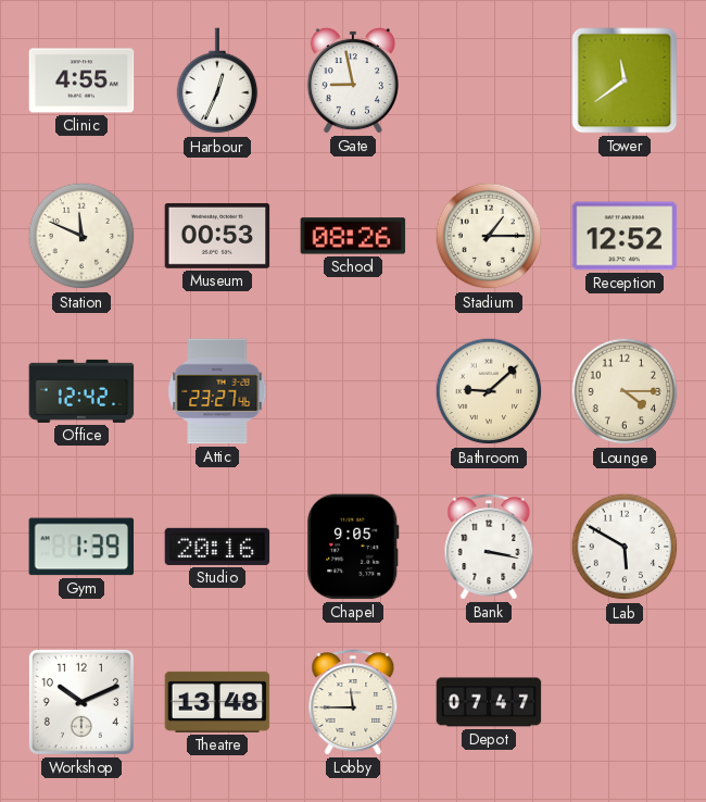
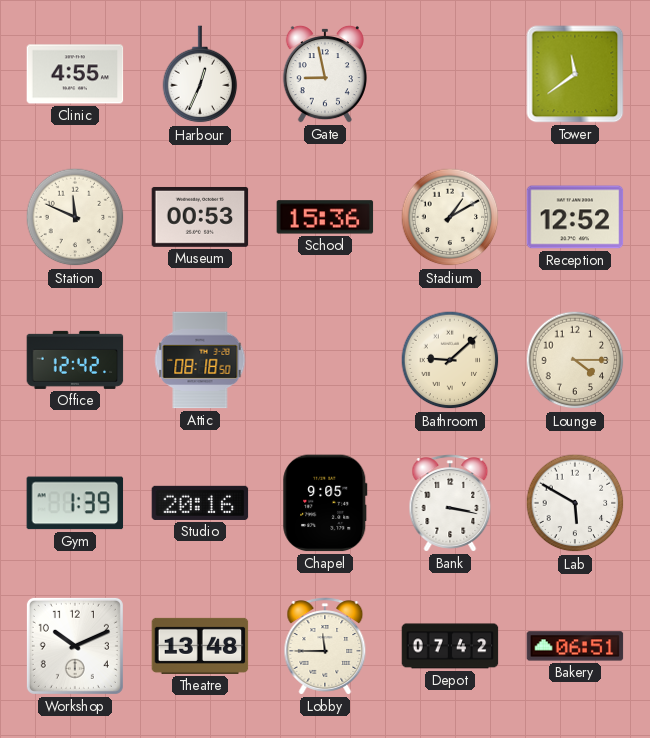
School: 08:26 -> 15:36 (325, 217)
Stadium: 1:15 -> 1:10 (450, 217)
Attic: 23:27 -> 08:18 (200, 360)
Depot: 07:47 -> 07:42 (450, 646)
Bakery: none -> 06:51 (575, 646)
